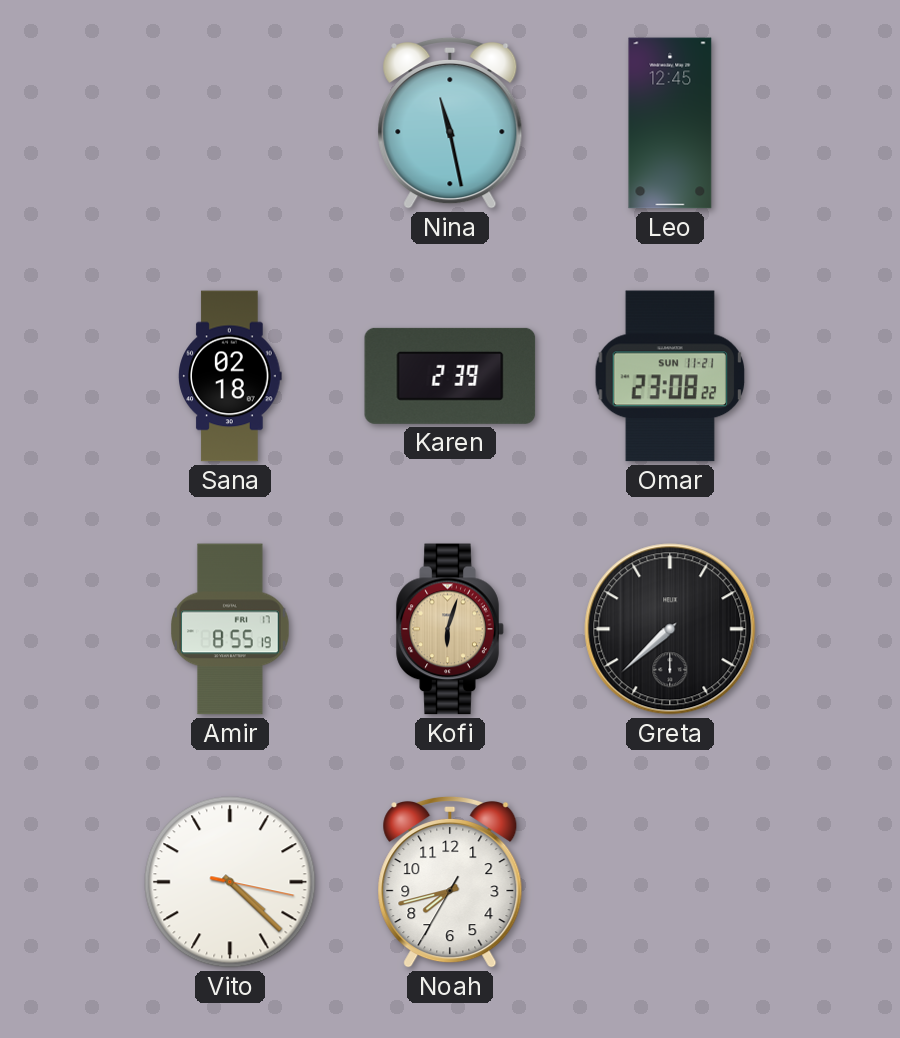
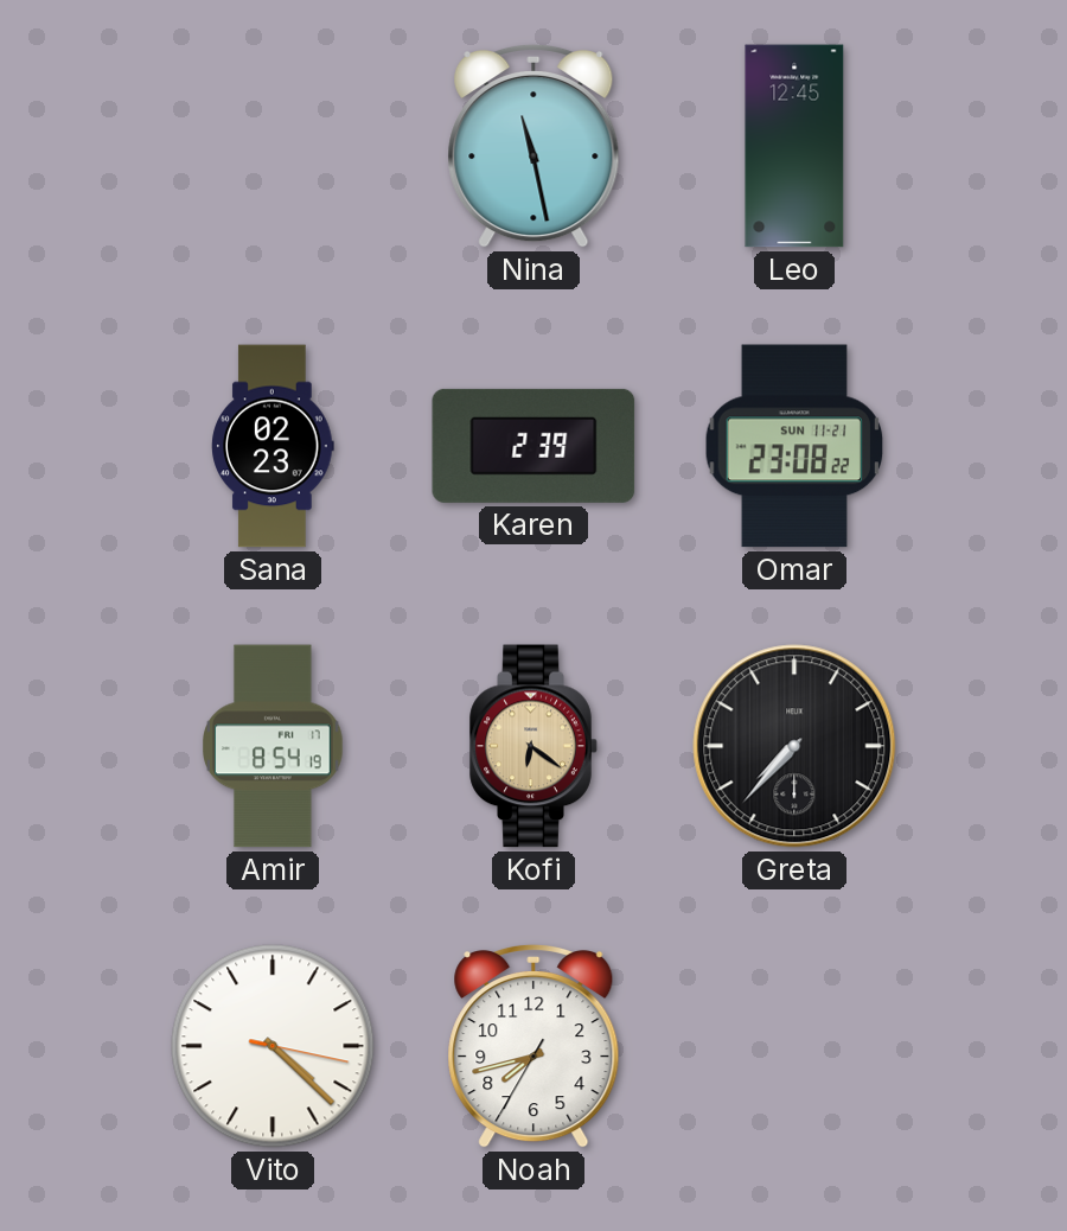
Sana: 02:18 -> 02:23 (273, 446)
Amir: 8:55 -> 8:54 (273, 746)
Kofi: 6:03 -> 6:21 (533, 746)
Greta: 7:38 -> 7:37 (794, 746)
